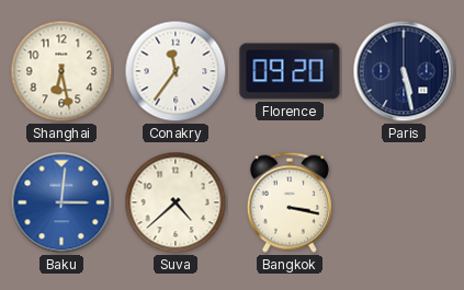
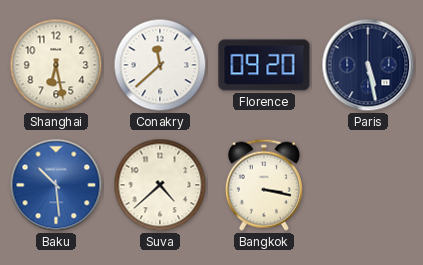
Conakry: 11:36 -> 11:38 (160, 65)
Baku: 3:01 -> 10:29 (56, 185)
